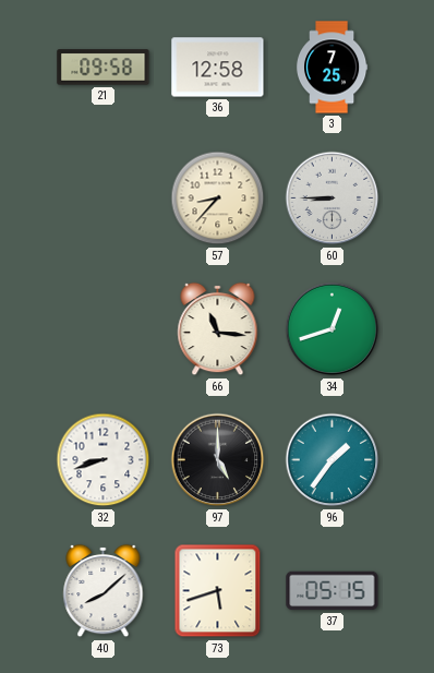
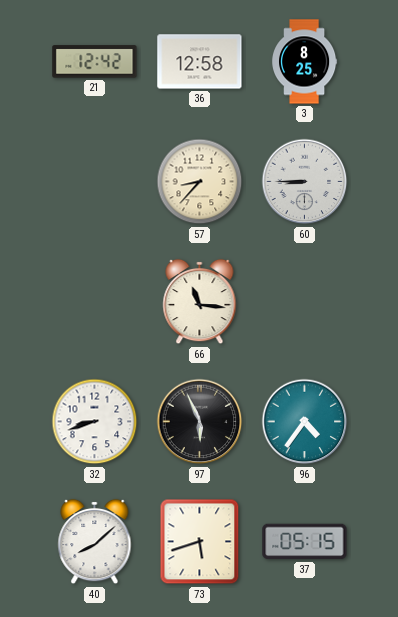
21: 09:58 -> 12:42 (95, 62)
3: 7:25 -> 8:25 (304, 62)
34: 12:42 -> none (333, 329)
97: 5:00 -> 5:56 (200, 422)
96: 1:36 -> 4:36 (305, 422)
